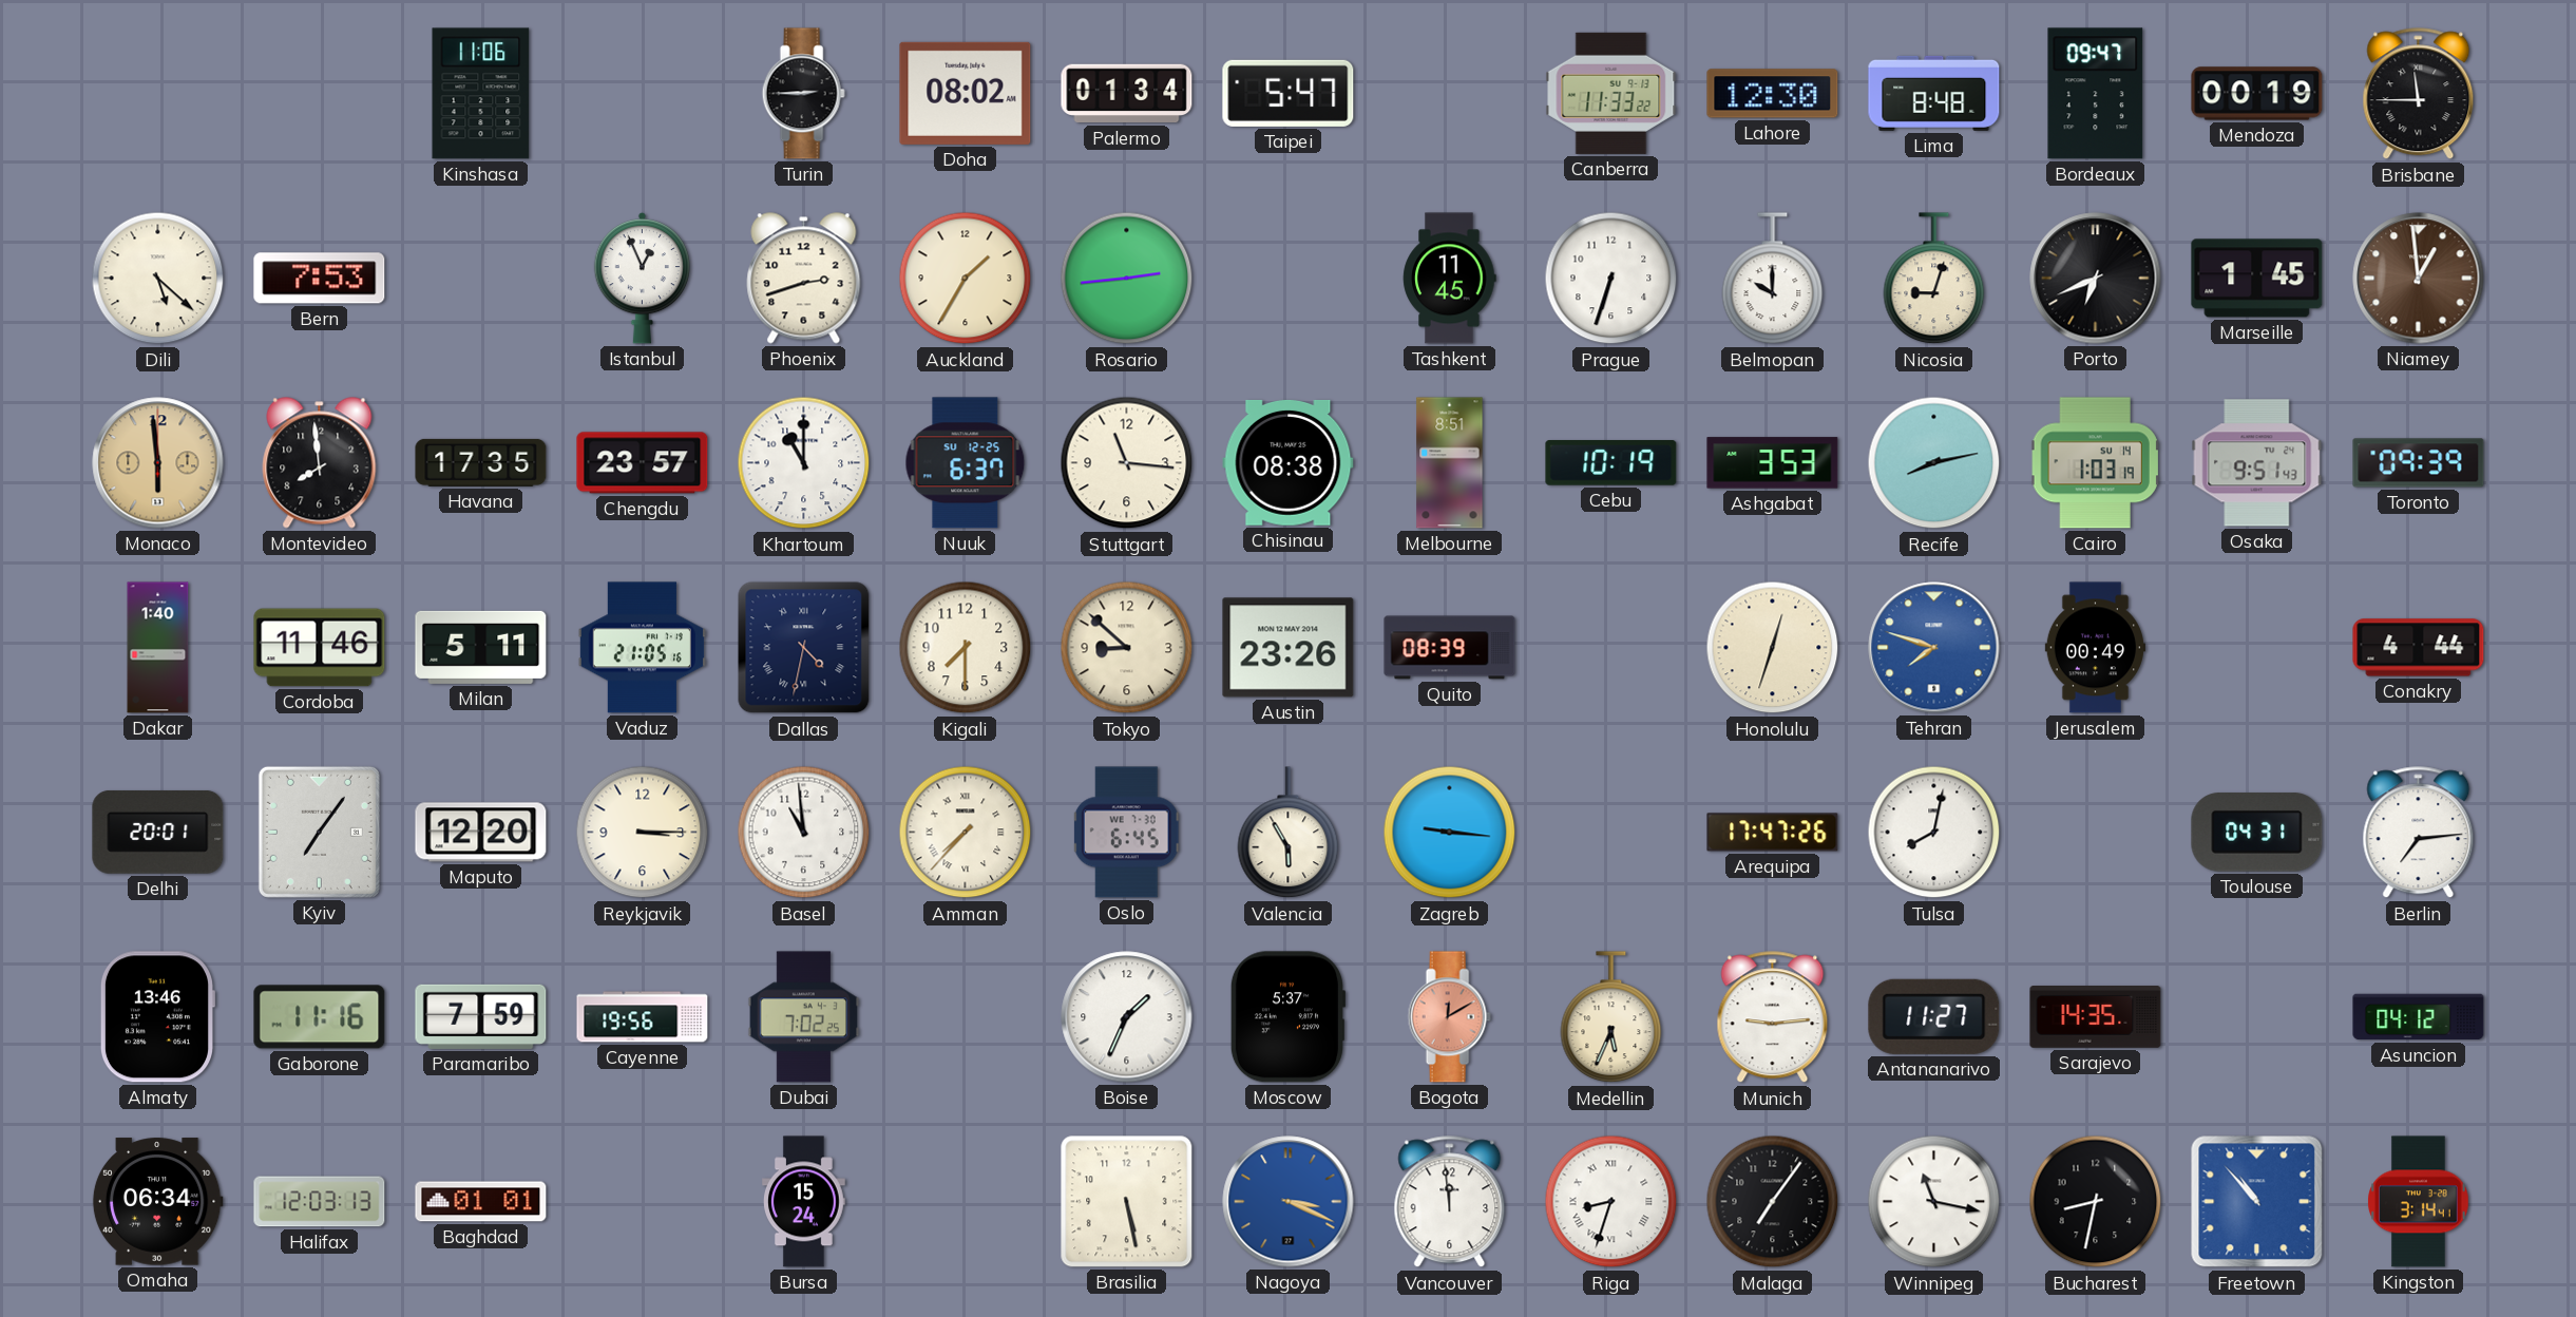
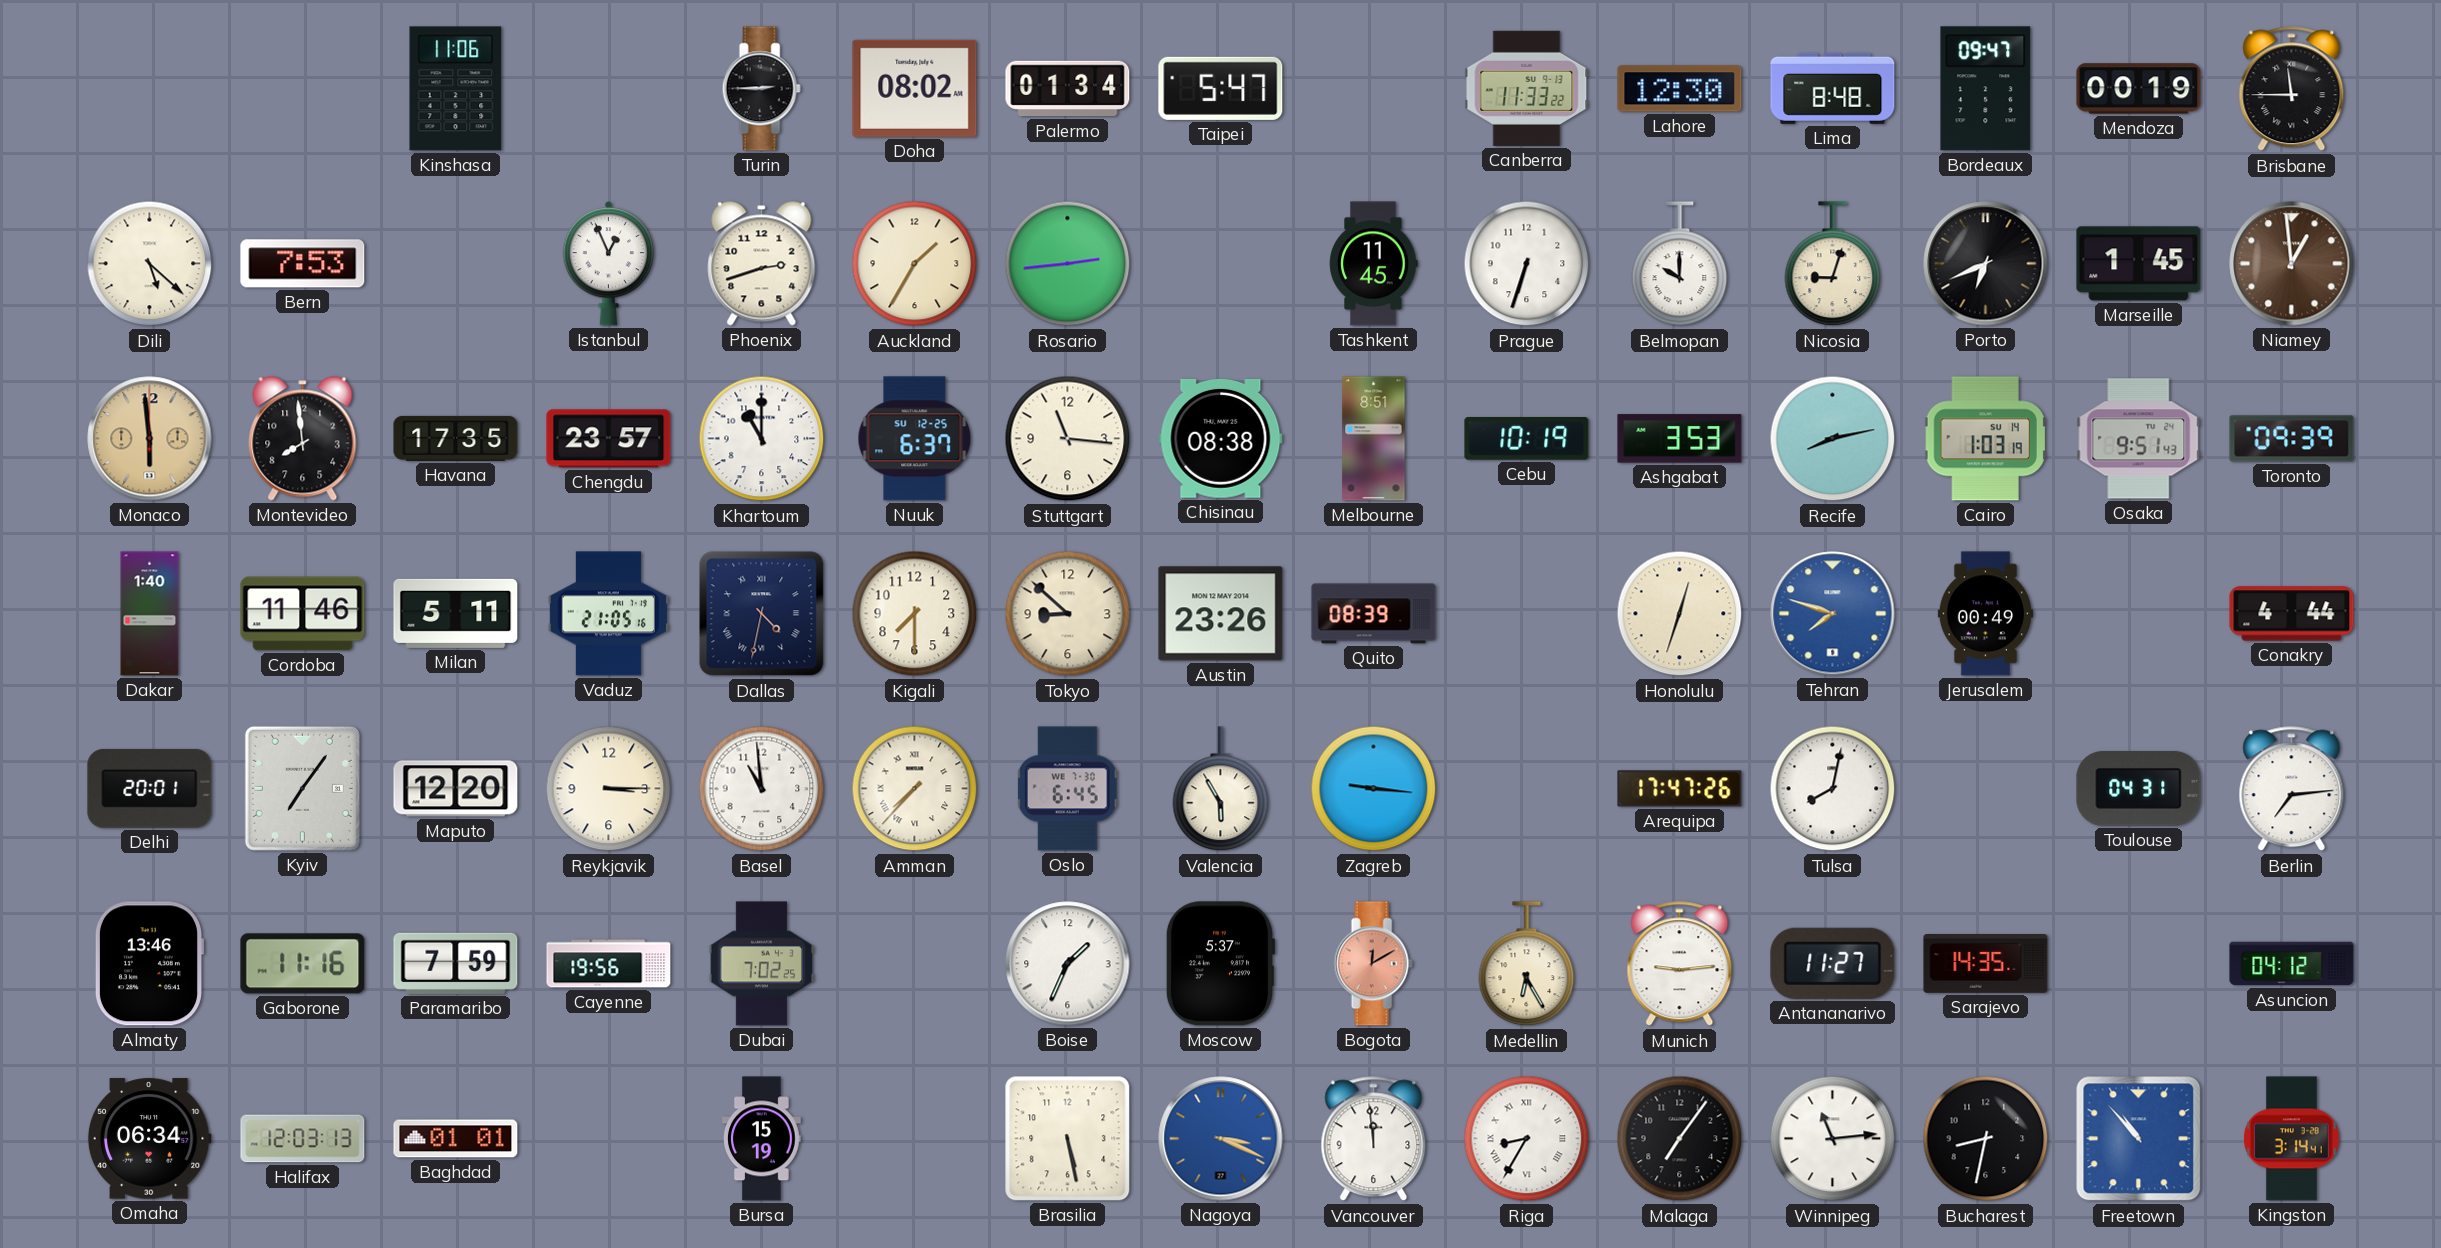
Medellin: 5:34 -> 6:25 (1527, 964)
Bursa: 15:24 -> 15:19 (762, 1139)
Riga: 8:33 -> 8:35 (1527, 1139)
Winnipeg: 11:17 -> 11:14 (1833, 1139)
